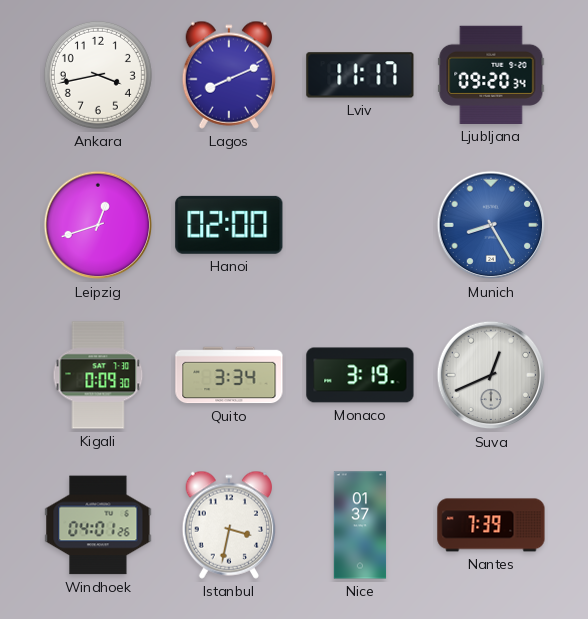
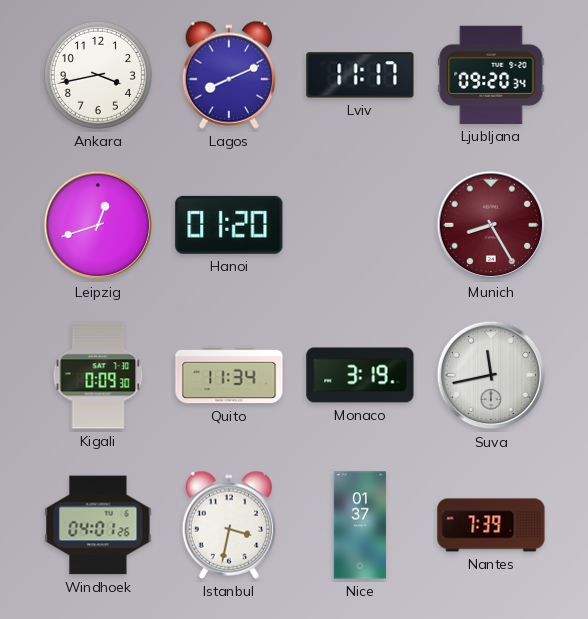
Hanoi: 02:00 -> 01:20 (229, 225)
Munich dial: blue -> burgundy (491, 225)
Quito: 3:34 -> 11:34 (229, 375)
Suva: 12:41 -> 11:43 (491, 375)
